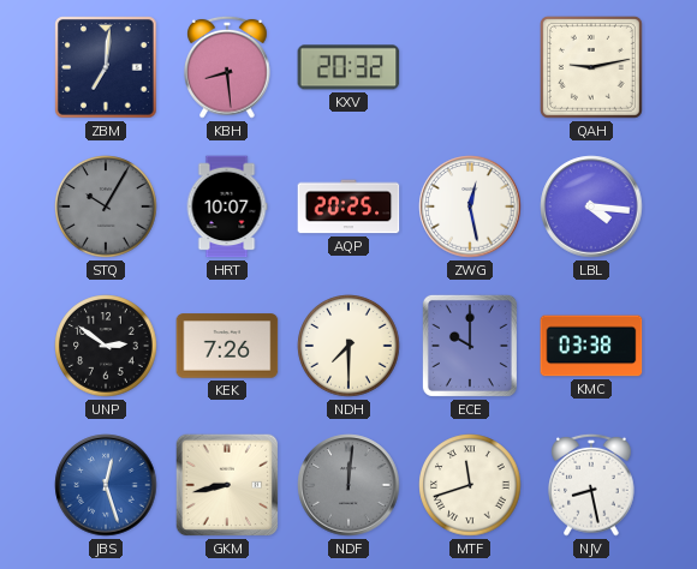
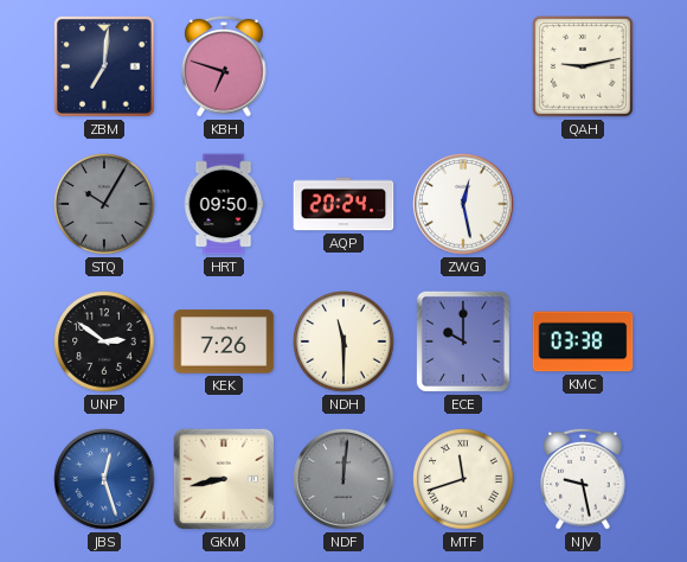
KBH: 8:29 -> 6:48 (224, 66)
KXV: 20:32 -> none (348, 67)
HRT: 10:07 -> 09:50 (224, 204)
AQP: 20:25 -> 20:24 (343, 204)
LBL: 4:16 -> none (591, 206)
NDH: 7:30 -> 11:30 (343, 341)
NJV: 8:28 -> 9:28 (583, 479)
